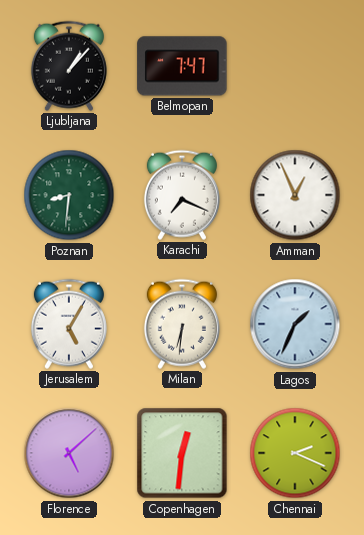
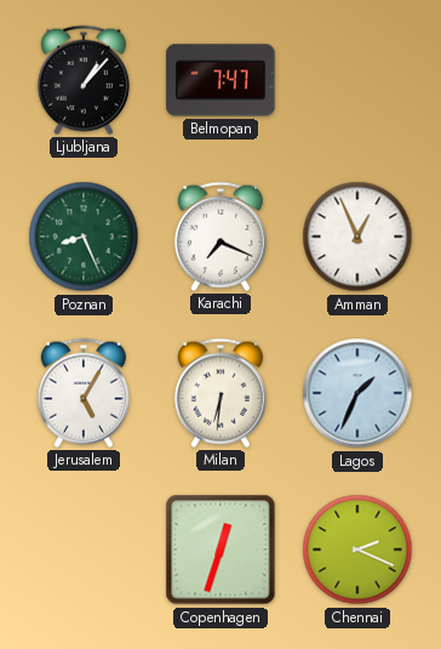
Poznan: 8:31 -> 8:26 (84, 237)
Florence: 5:08 -> none (69, 453)
Copenhagen: 12:31 -> 12:33 (220, 550)
